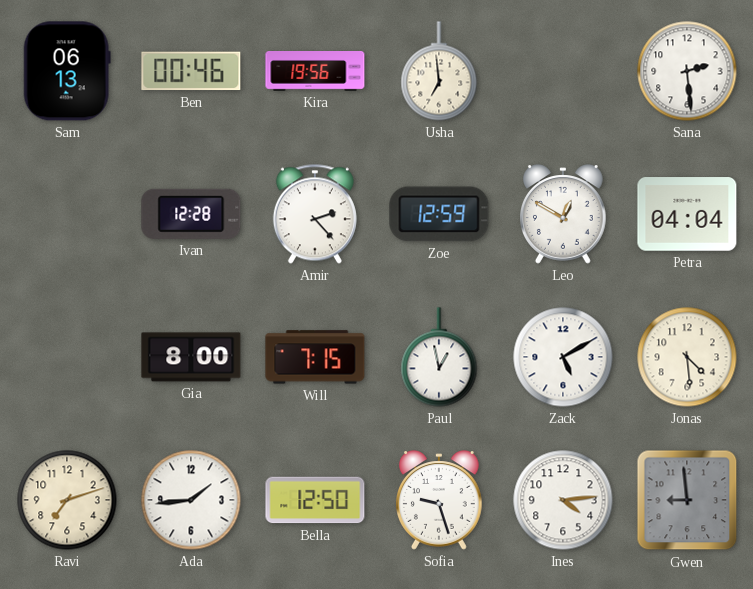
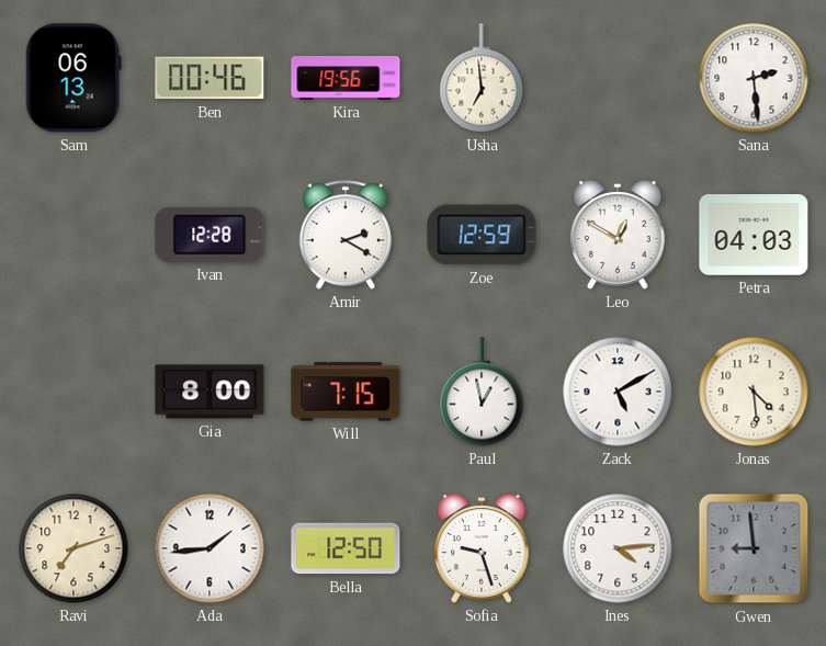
Amir: 2:23 -> 2:20 (346, 235)
Petra: 04:04 -> 04:03 (754, 235)
